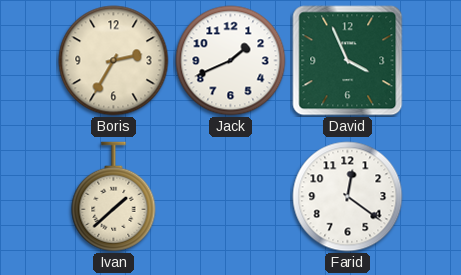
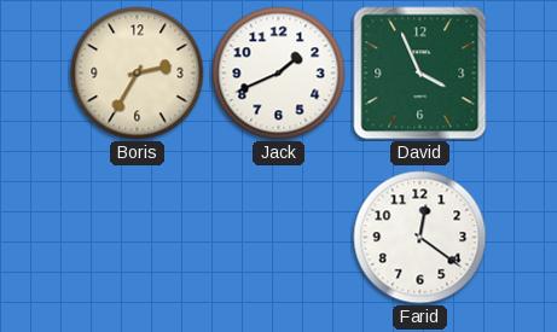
Ivan: 1:38 -> none (114, 197)
